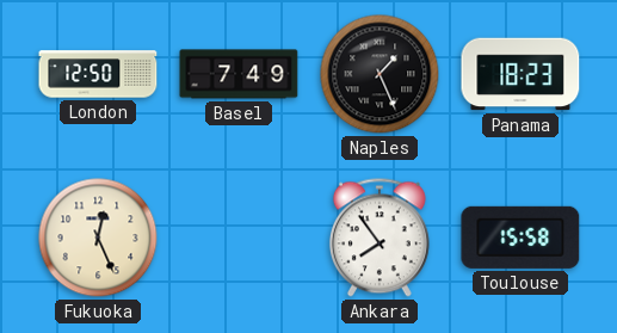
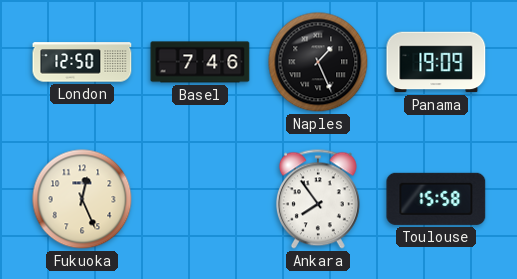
Basel: 7:49 -> 7:46 (200, 62)
Panama: 18:23 -> 19:09 (436, 62)
